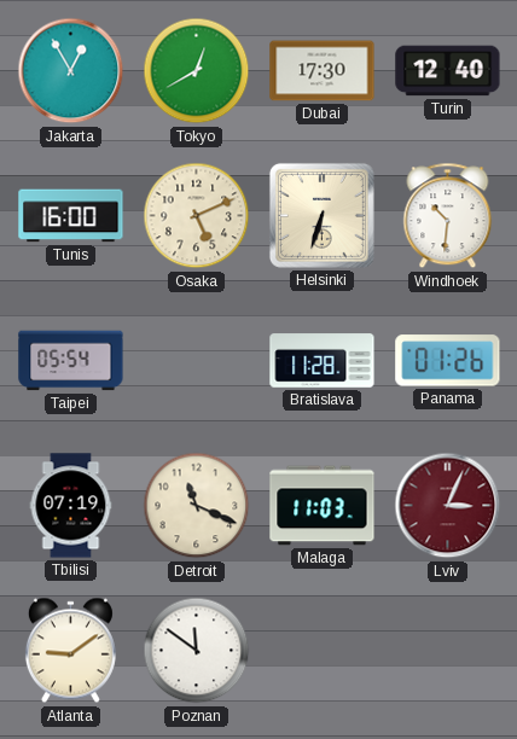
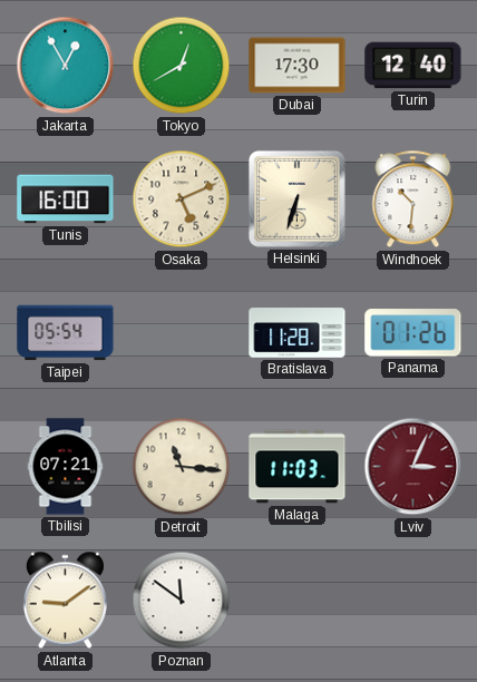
Tbilisi: 07:19 -> 07:21 (66, 467)
Detroit: 11:19 -> 11:16 (182, 467)
